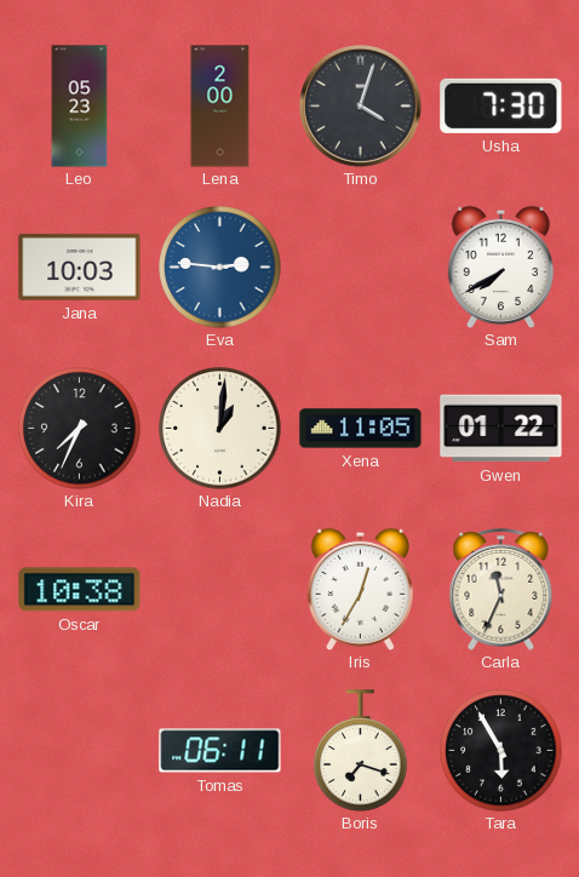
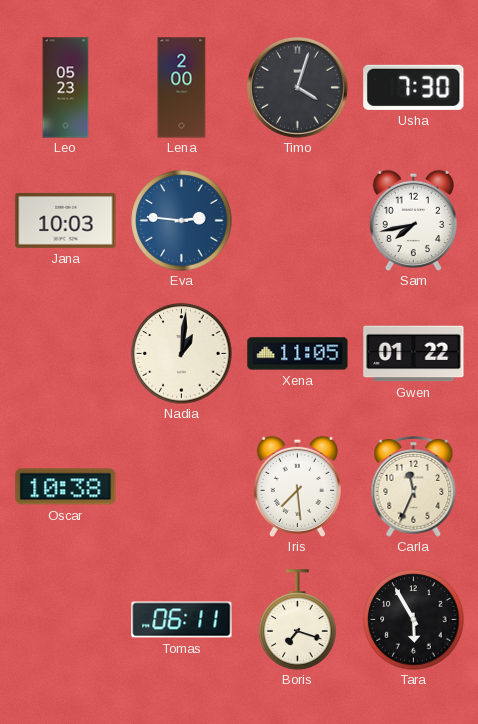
Sam: 7:40 -> 7:43 (413, 220)
Kira: 7:34 -> none (80, 429)
Iris: 12:35 -> 7:29 (297, 486)
